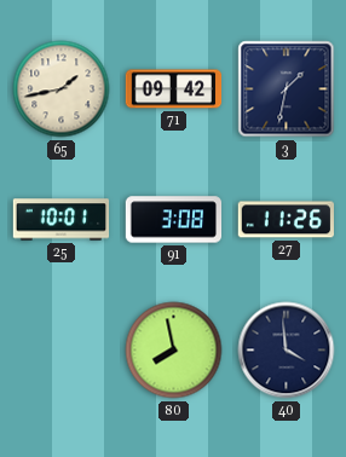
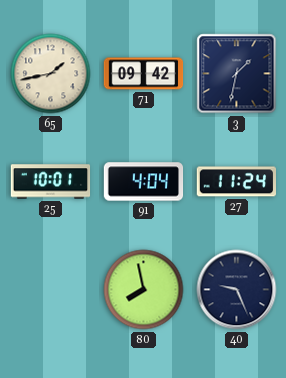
91: 3:08 -> 4:04 (144, 182)
27: 11:26 -> 11:24 (236, 182)
40: 3:59 -> 9:26 (237, 290)
